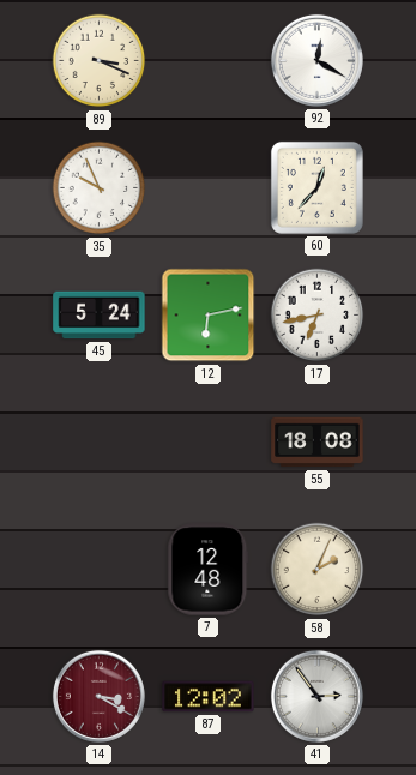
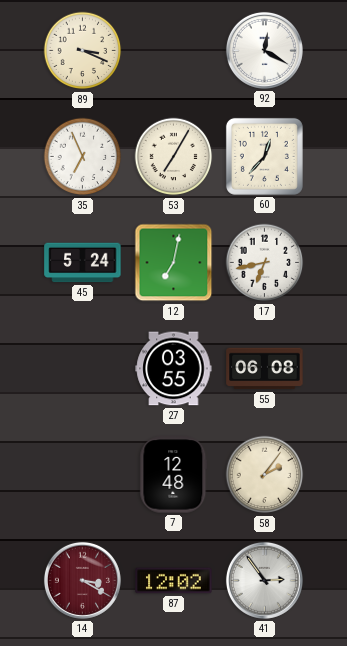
35: 9:56 -> 6:56 (83, 157)
53: none -> 7:05 (174, 157)
12: 6:13 -> 7:02 (174, 263)
27: none -> 03:55 (174, 369)
55: 18:08 -> 06:08 (265, 369)
58: 2:04 -> 2:06 (265, 475)
